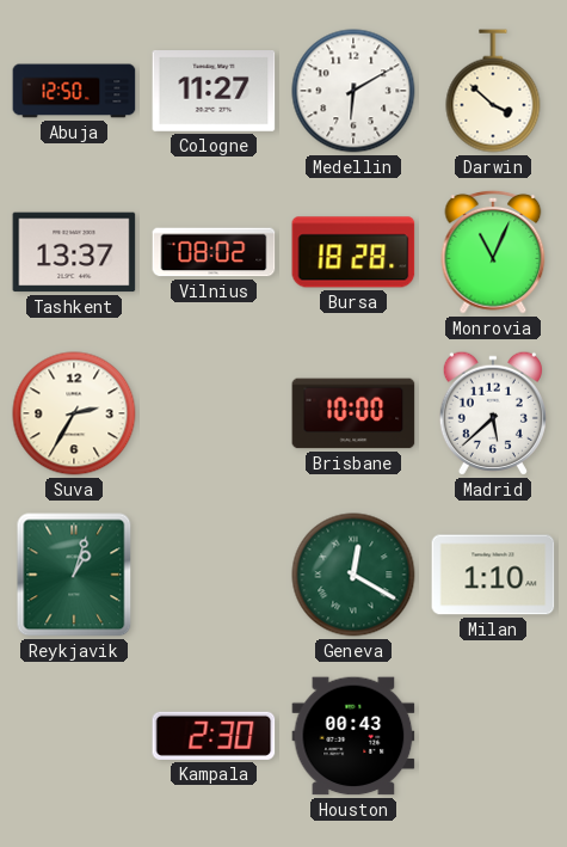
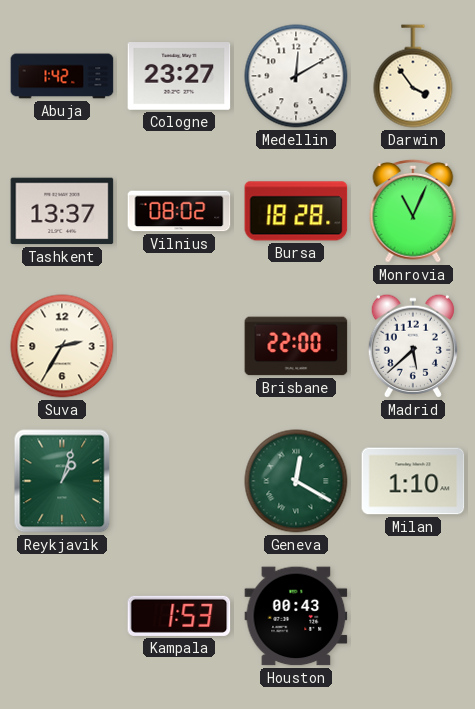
Abuja: 12:50 -> 1:42 (62, 76)
Cologne: 11:27 -> 23:27 (179, 76)
Medellin: 6:10 -> 12:10 (296, 76)
Darwin: 3:52 -> 3:54 (413, 76)
Brisbane: 10:00 -> 22:00 (296, 346)
Kampala: 2:30 -> 1:53 (179, 616)
